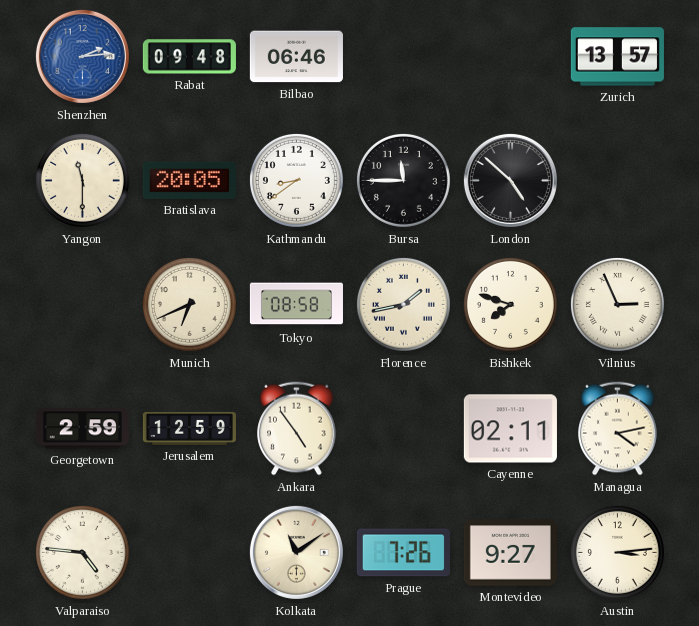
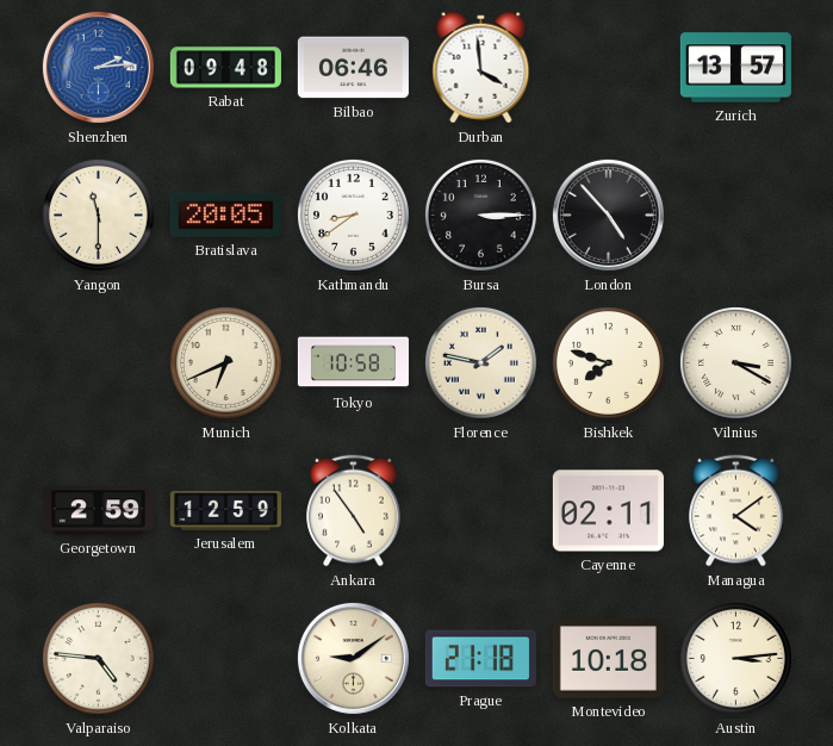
Durban: none -> 3:59 (481, 68)
Bursa: 11:45 -> 3:15 (480, 215)
London: 4:52 -> 4:53 (608, 215)
Tokyo: 08:58 -> 10:58 (353, 363)
Florence: 1:43 -> 1:47 (480, 362)
Vilnius: 2:56 -> 3:20 (735, 362)
Managua: 4:13 -> 4:09 (736, 511)
Kolkata: 11:09 -> 9:09 (353, 658)
Prague: 7:26 -> 21:18 (480, 659)
Montevideo: 9:27 -> 10:18 (608, 659)
